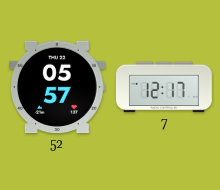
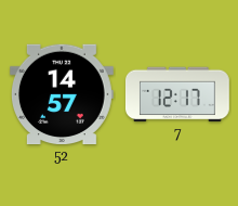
52: 05:57 -> 14:57 (62, 94)
